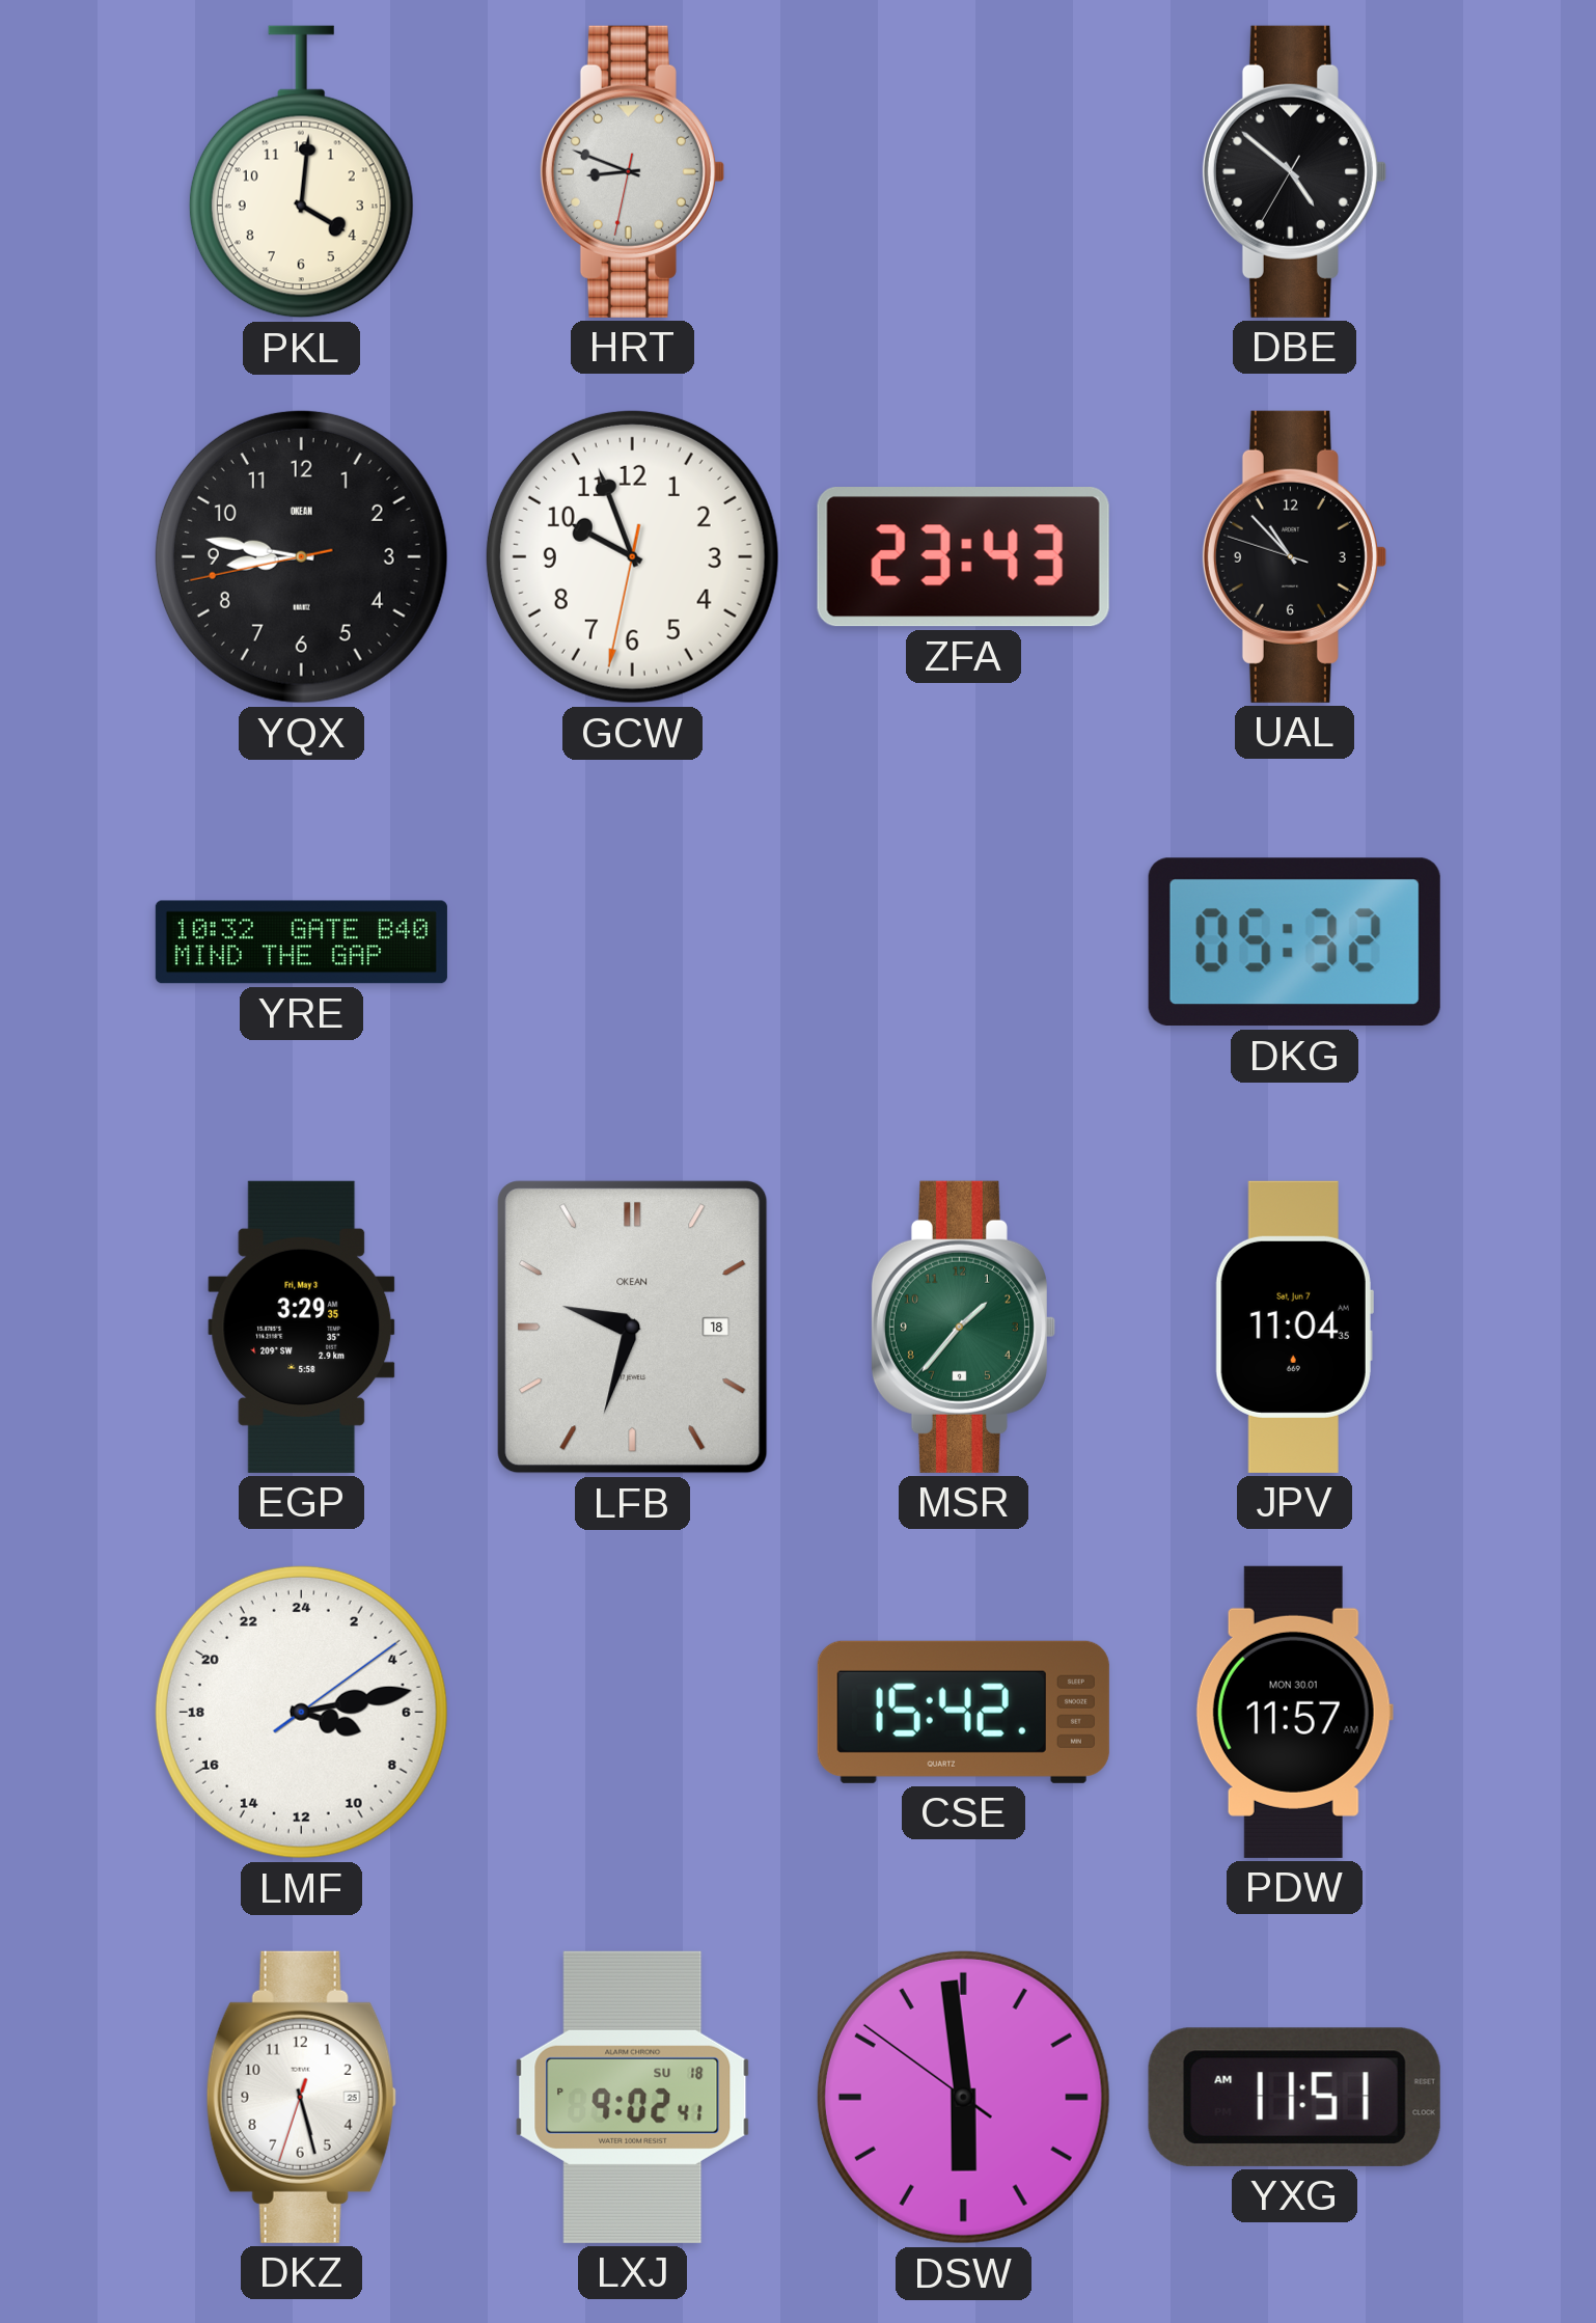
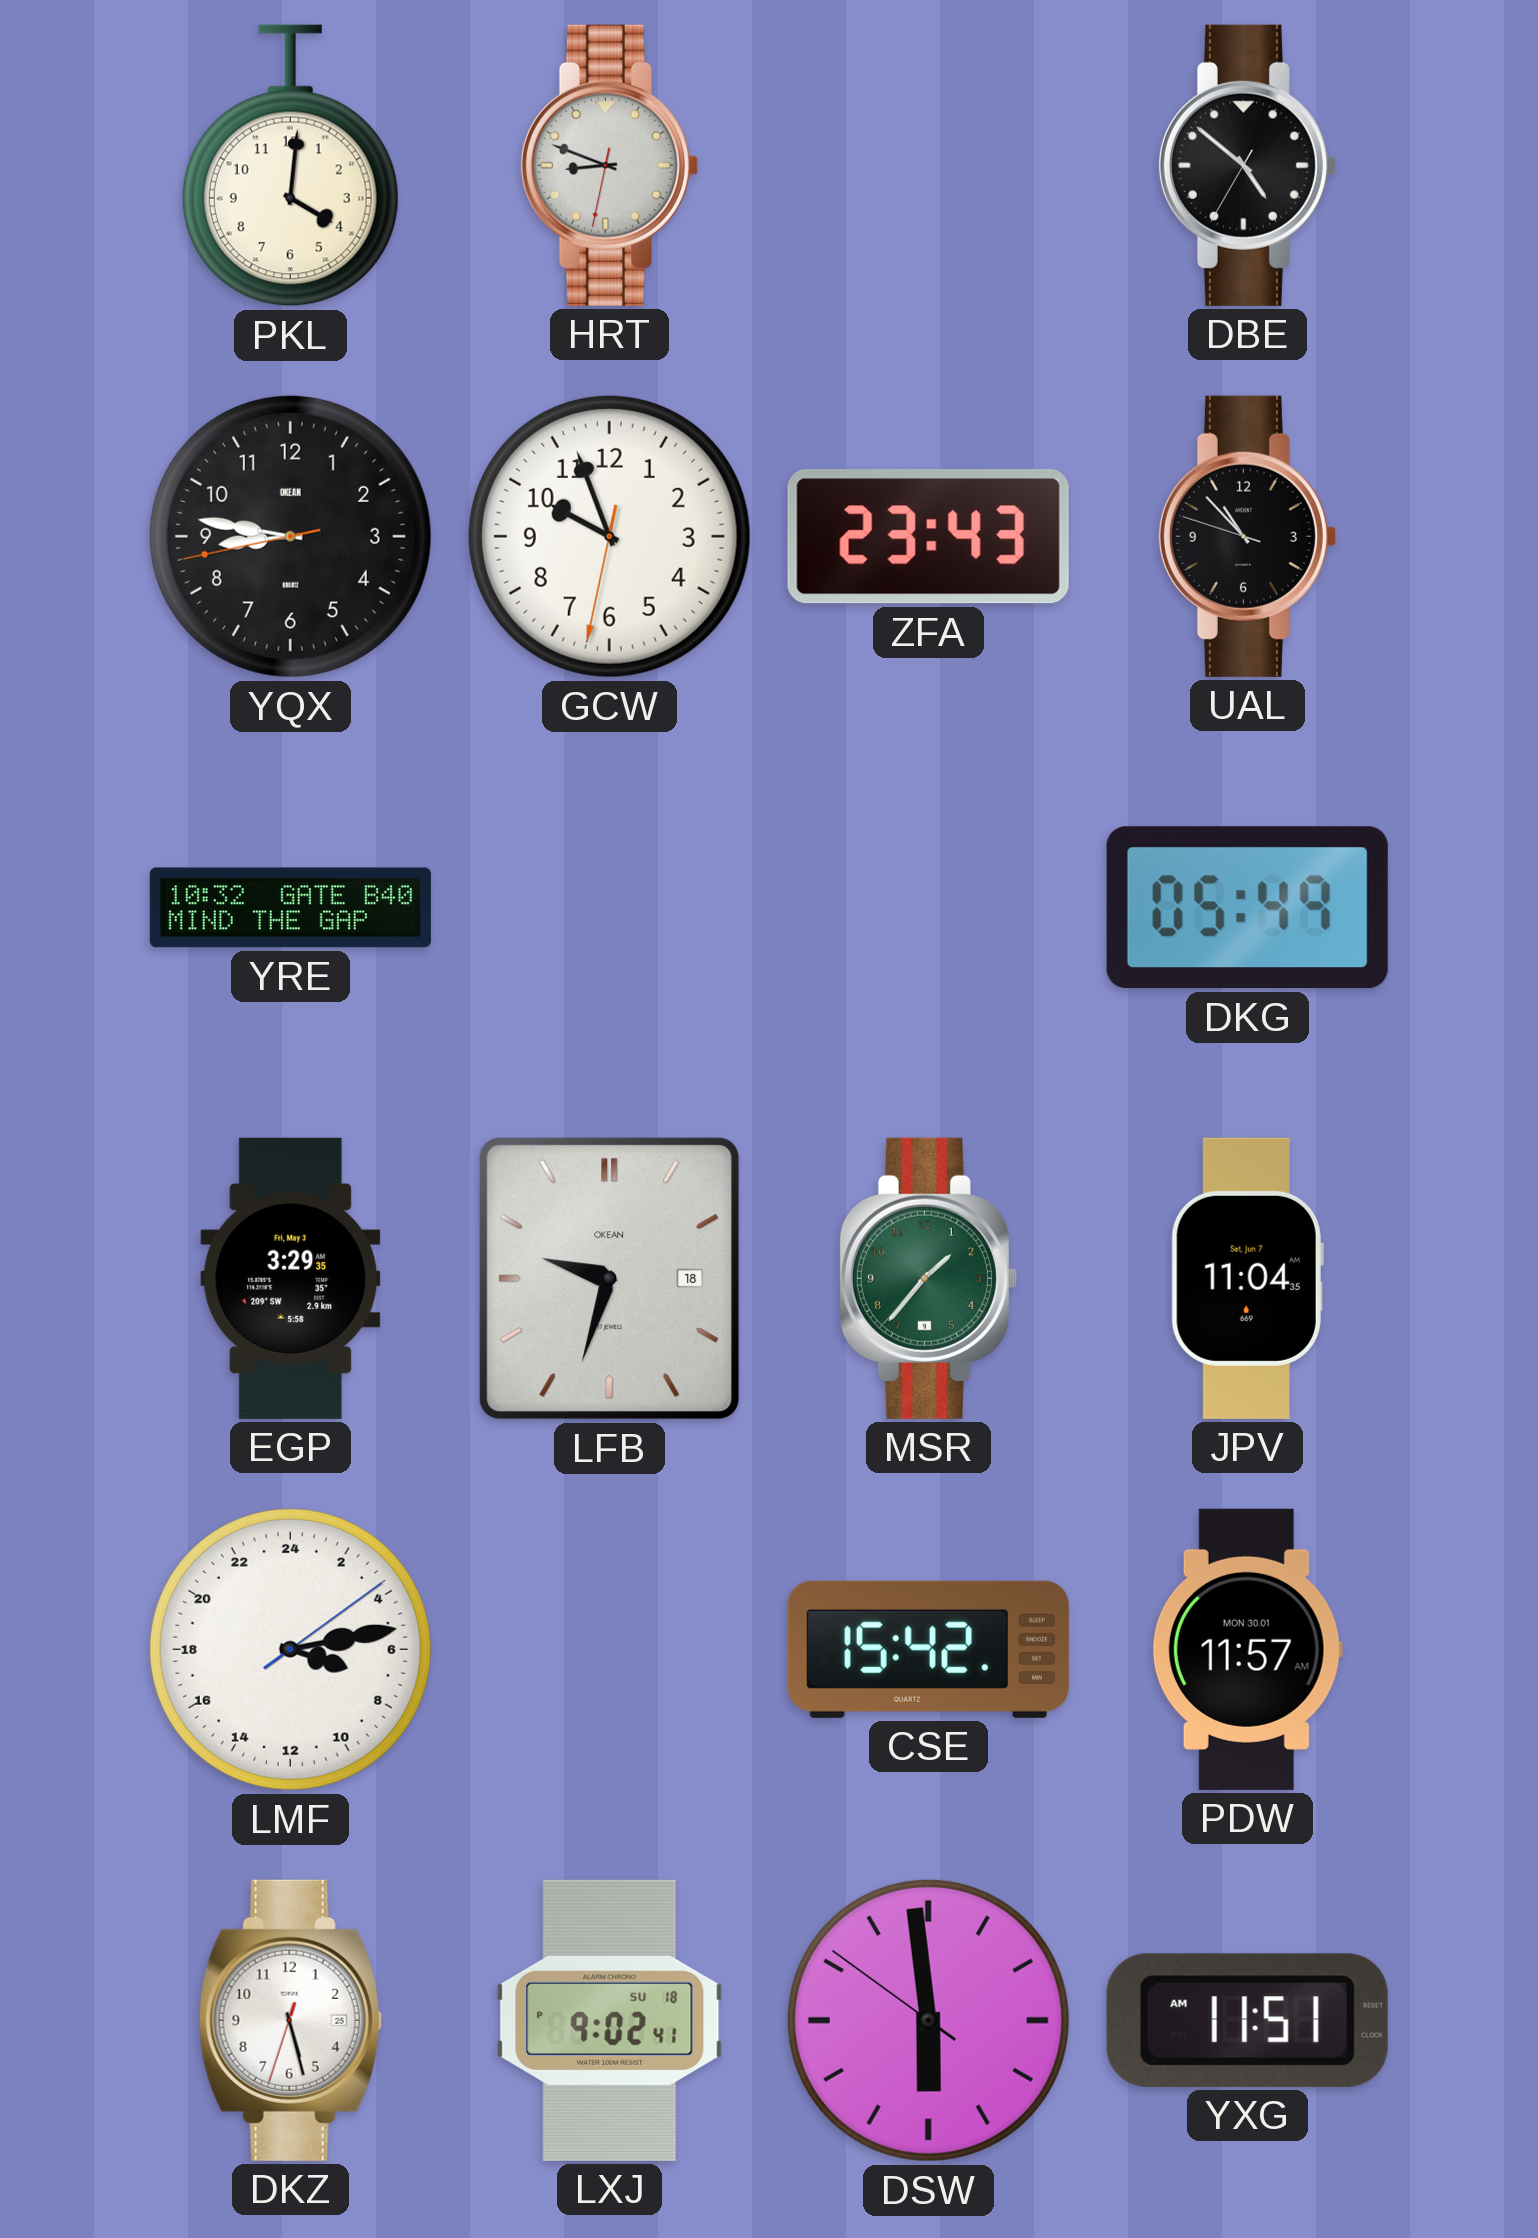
DKG: 05:32 -> 05:49 (1247, 908)
